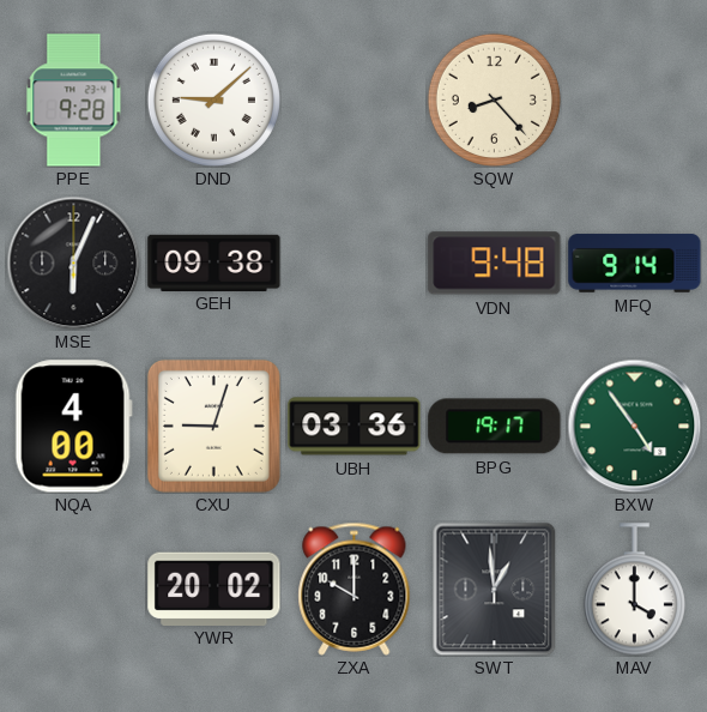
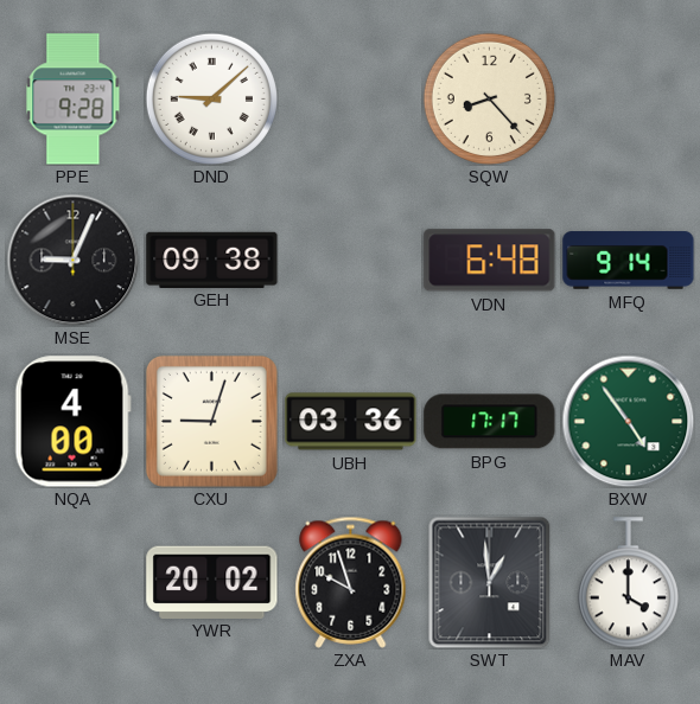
MSE: 6:04 -> 9:04 (72, 260)
VDN: 9:48 -> 6:48 (490, 261)
BPG: 19:17 -> 17:17 (490, 422)
ZXA: 10:00 -> 9:57 (351, 582)
